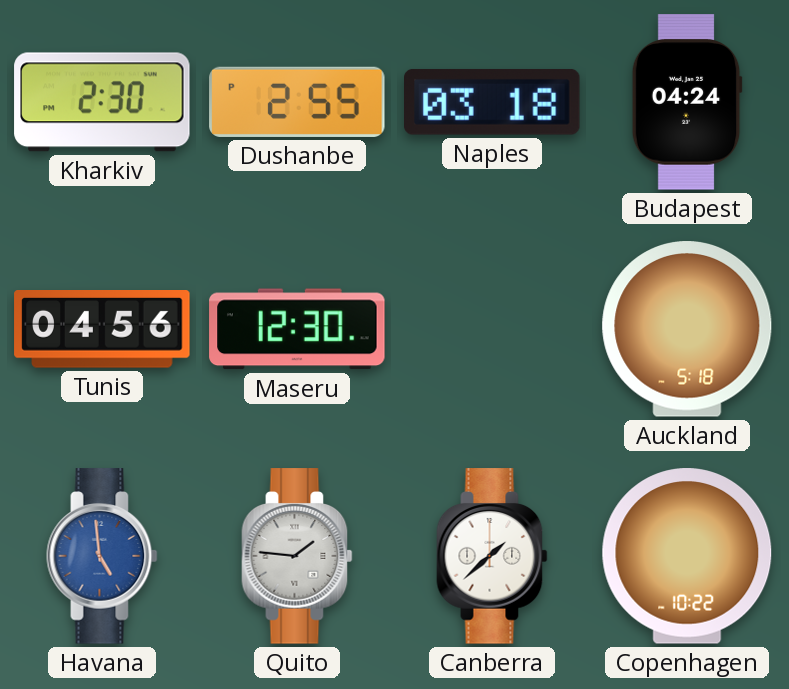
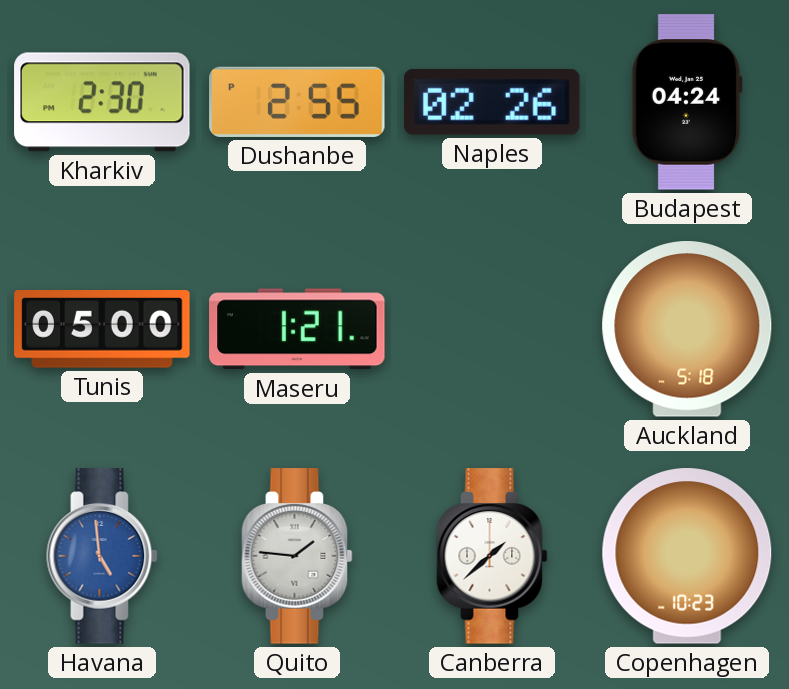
Naples: 03:18 -> 02:26 (493, 102)
Tunis: 04:56 -> 05:00 (102, 330)
Maseru: 12:30 -> 1:21 (297, 329)
Copenhagen: 10:22 -> 10:23 (687, 556)
